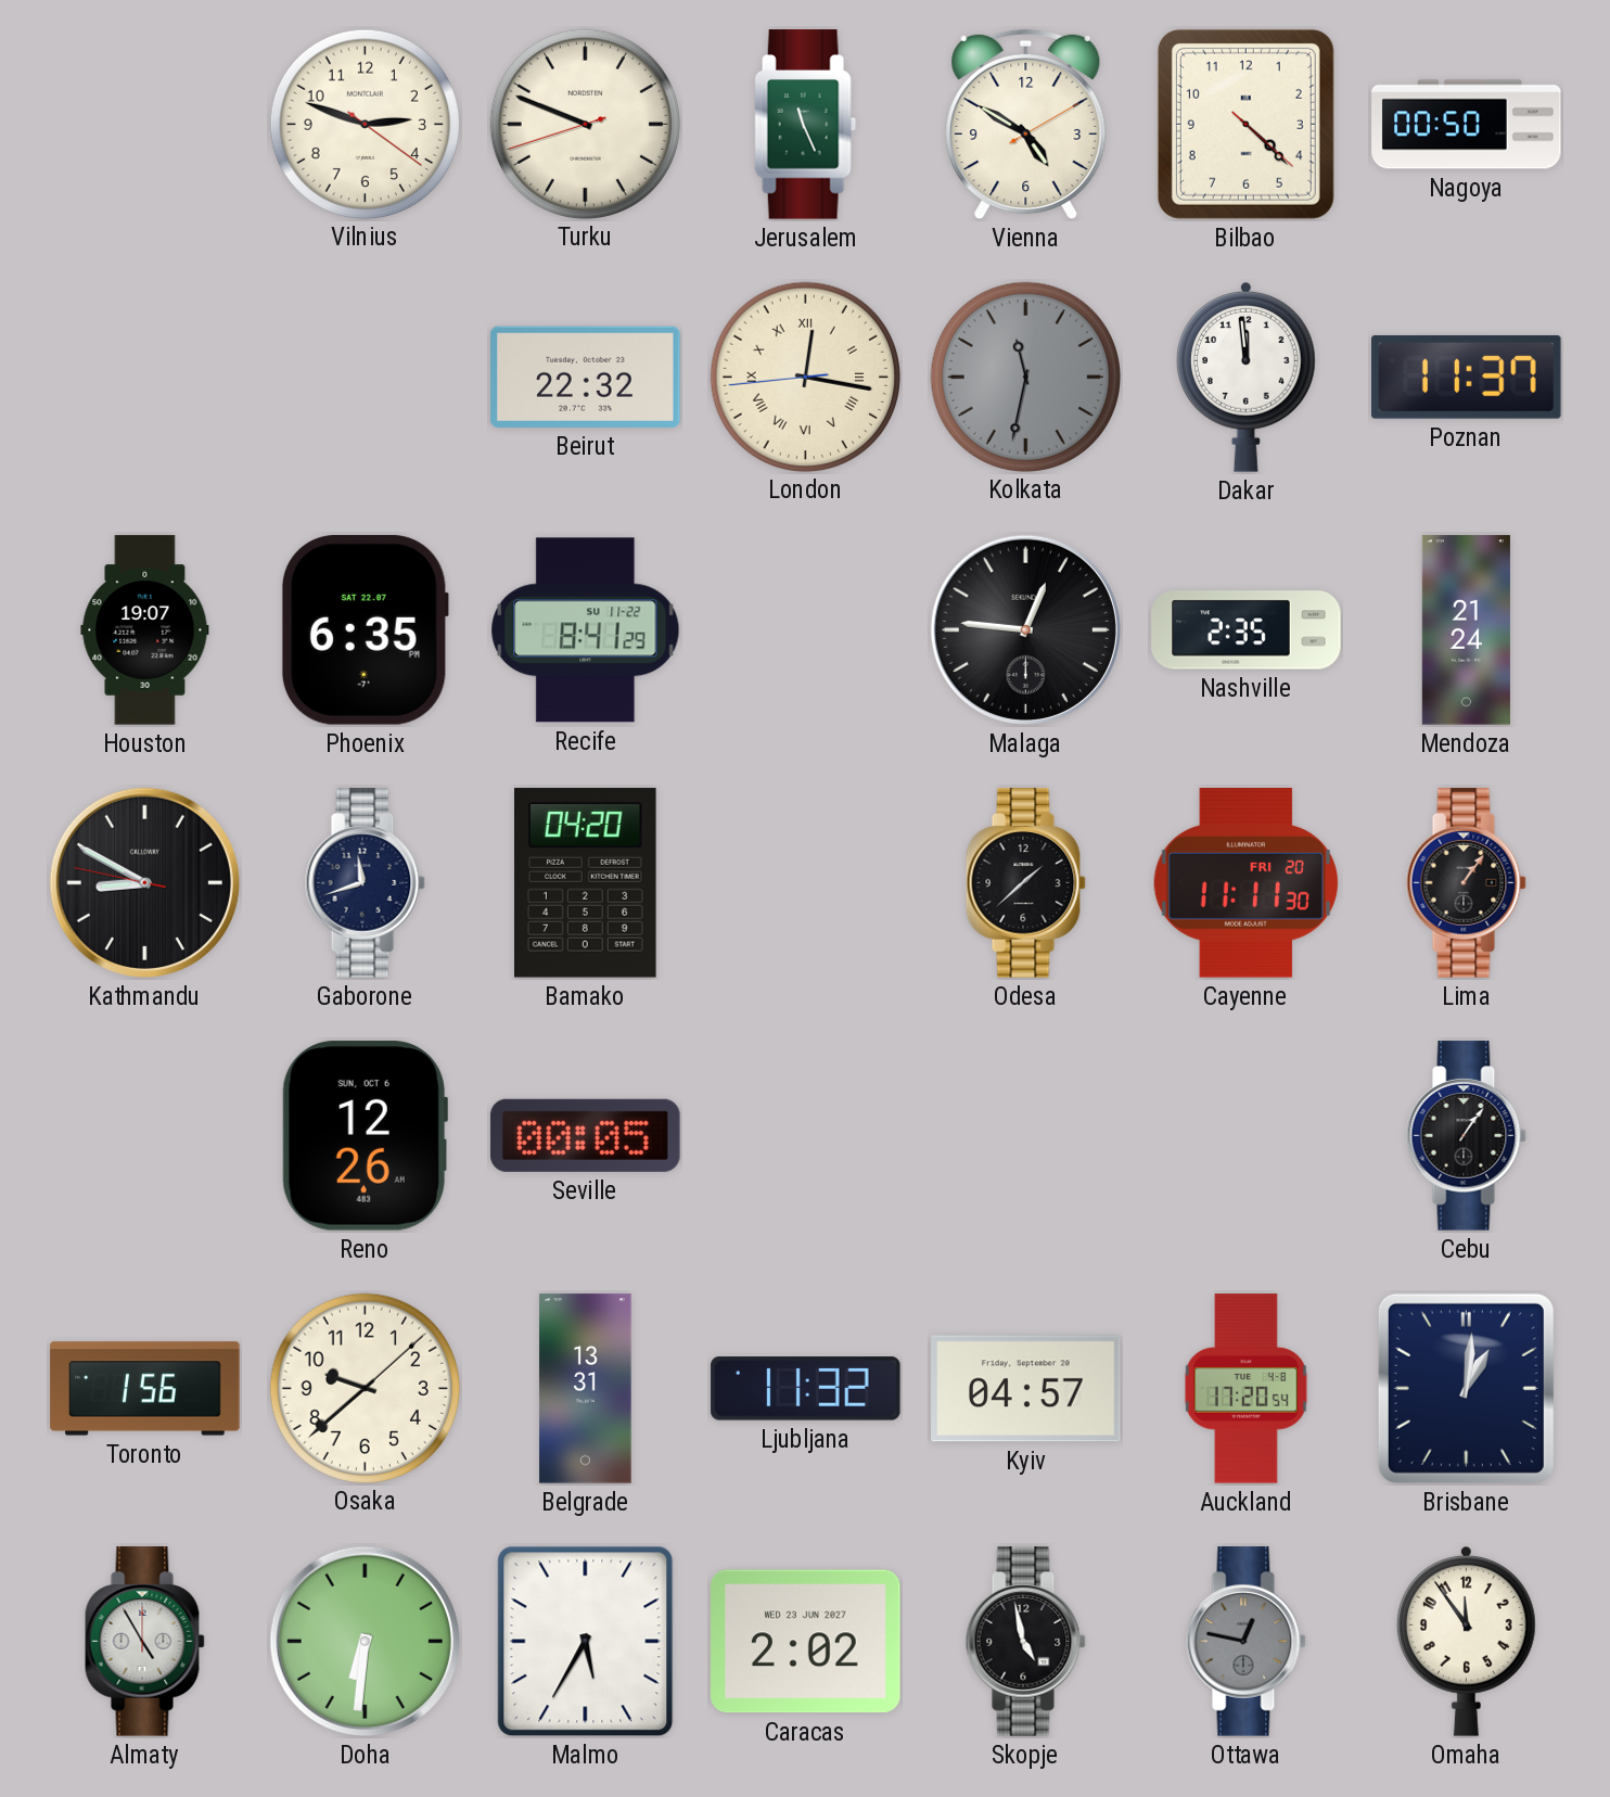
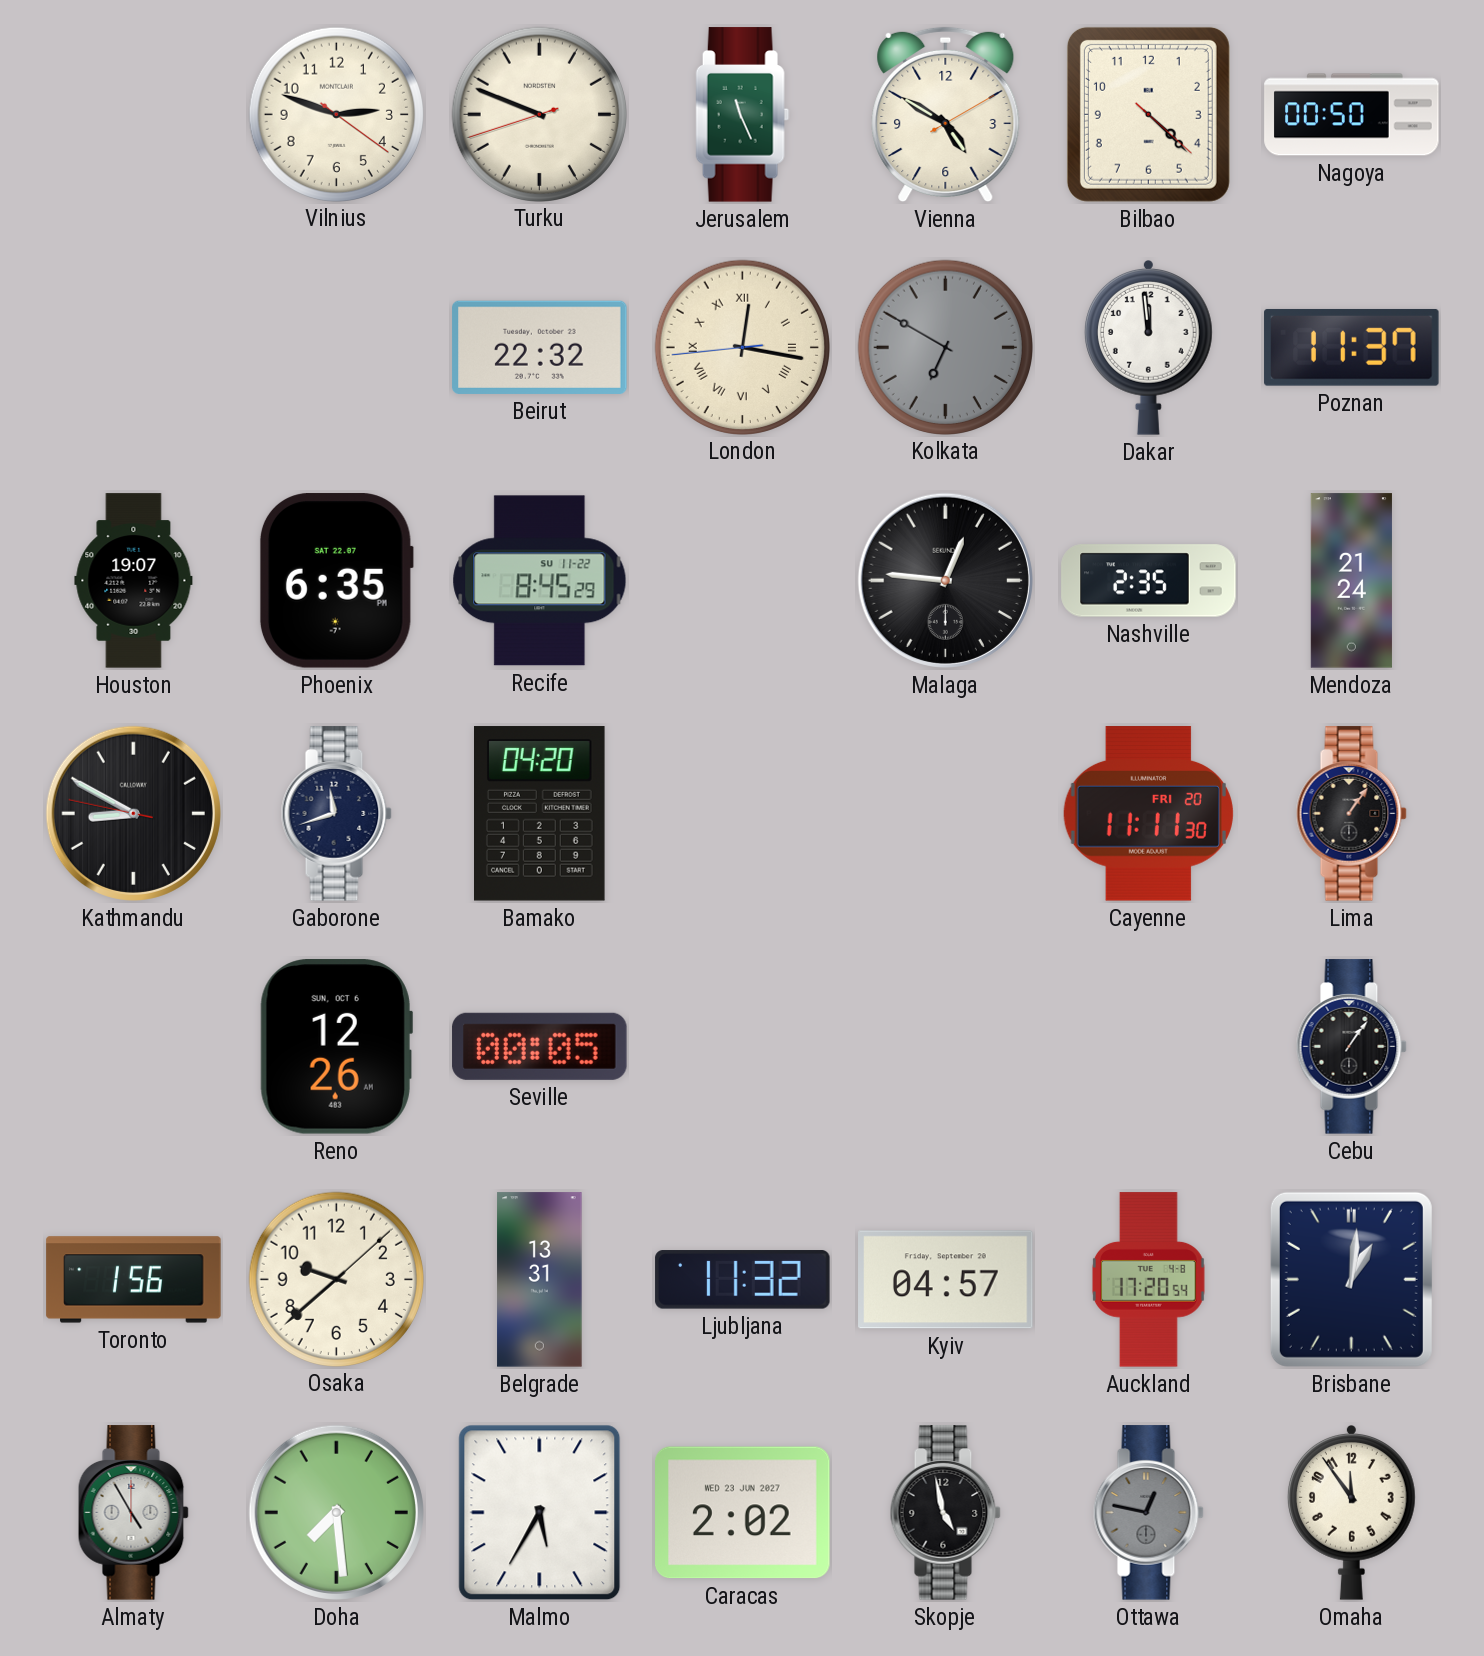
Kolkata: 11:32 -> 6:50 (945, 347)
Recife: 8:41 -> 8:45 (540, 581)
Odesa: 1:38 -> none (1025, 883)
Doha: 6:31 -> 7:29 (336, 1512)
